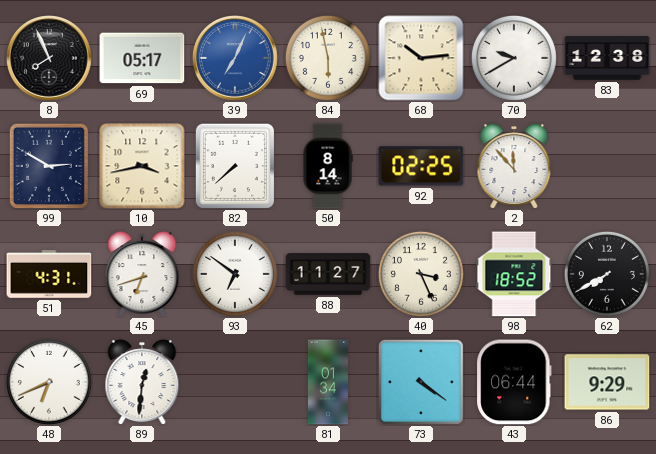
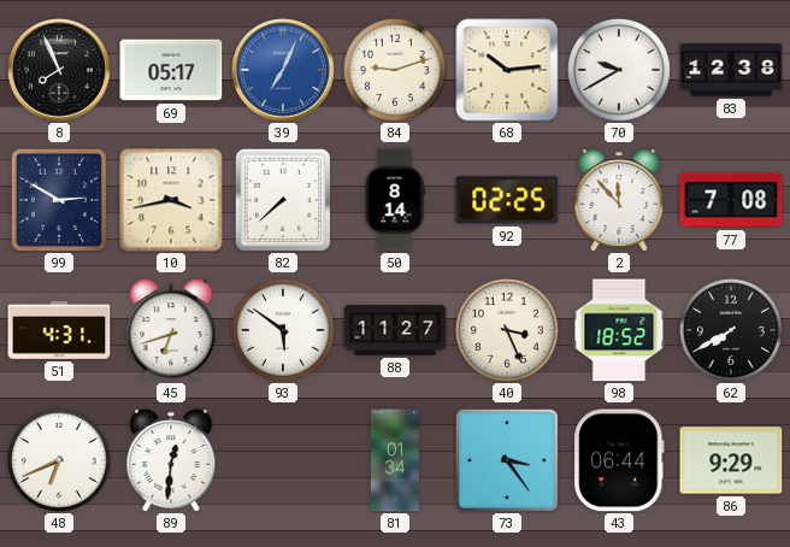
84: 5:58 -> 9:12 (395, 70)
77: none -> 7:08 (731, 200)
93: 6:51 -> 5:51 (283, 330)
73: 4:21 -> 3:24 (507, 460)
